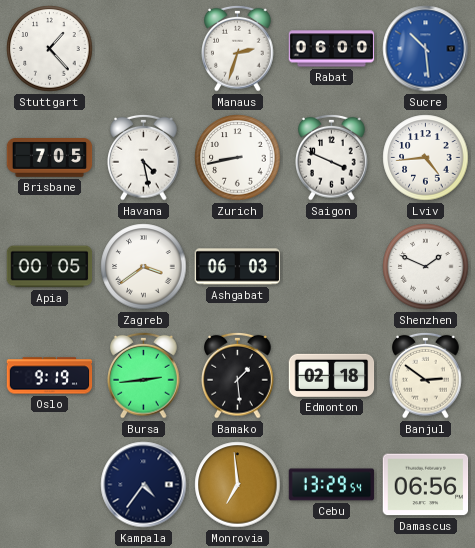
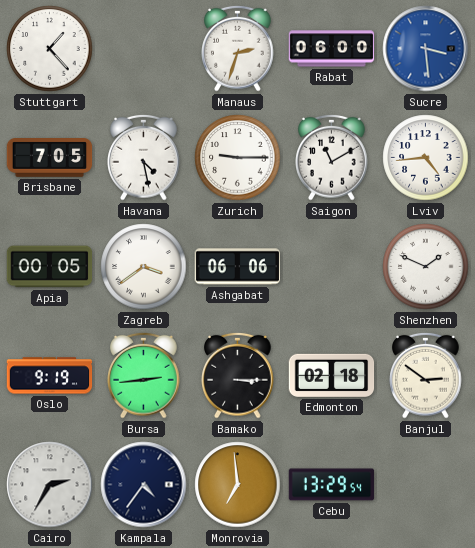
Sucre: 10:29 -> 3:29 (426, 49)
Zurich: 8:43 -> 9:15 (238, 158)
Saigon: 3:49 -> 11:10 (332, 157)
Ashgabat: 06:03 -> 06:06 (238, 267)
Bamako: 1:29 -> 3:15 (238, 375)
Cairo: none -> 2:35 (50, 485)
Damascus: 06:56 -> none (426, 485)
